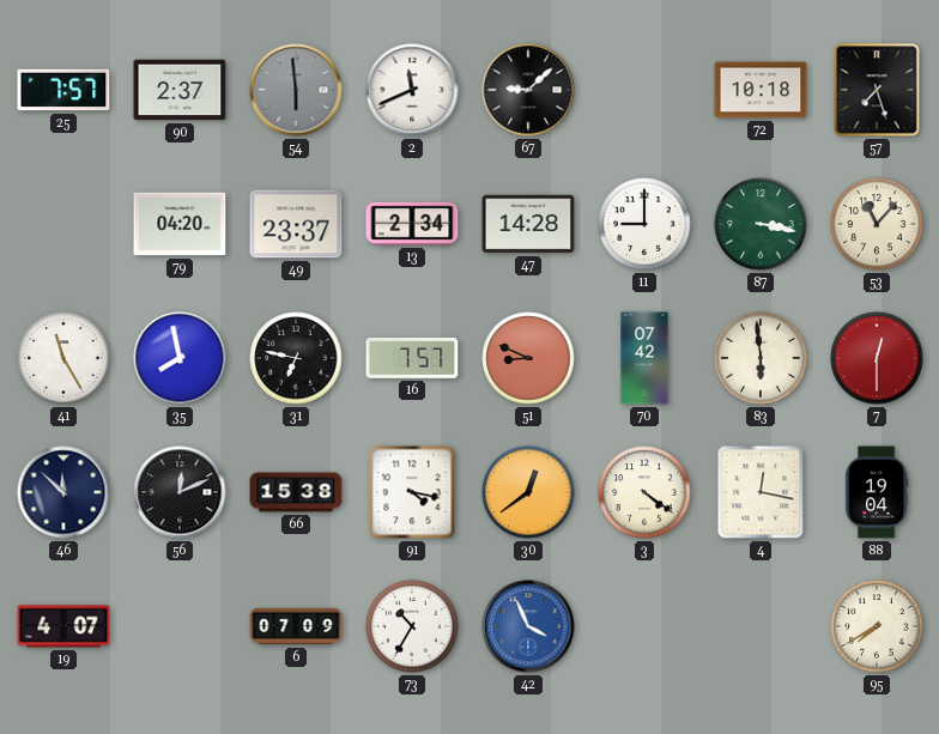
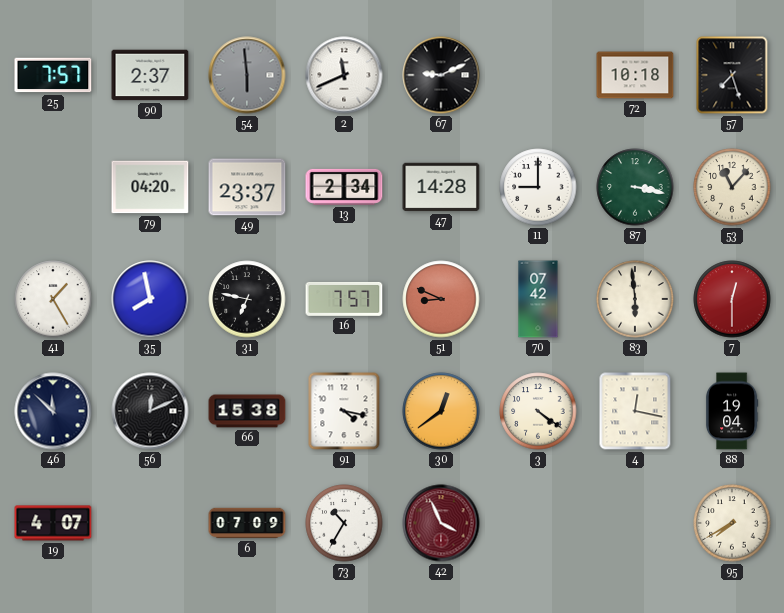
67: 9:08 -> 9:11 (441, 75)
41: 11:25 -> 1:25 (53, 299)
42 dial: blue -> burgundy (441, 523)
